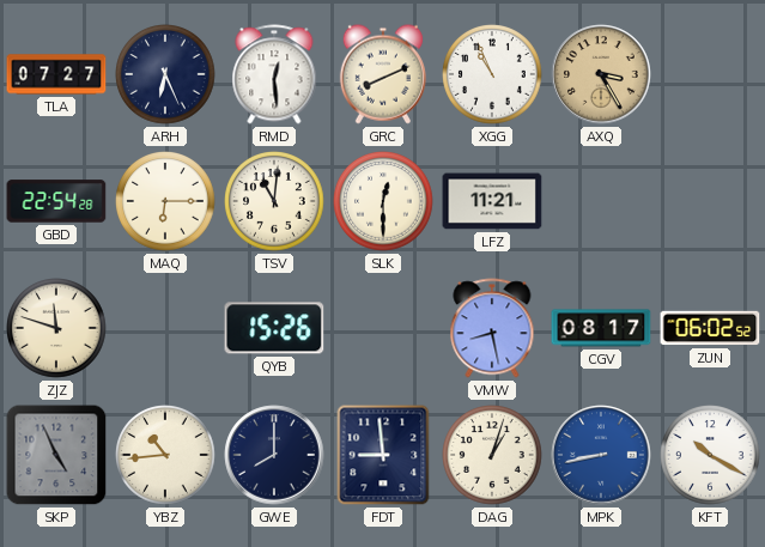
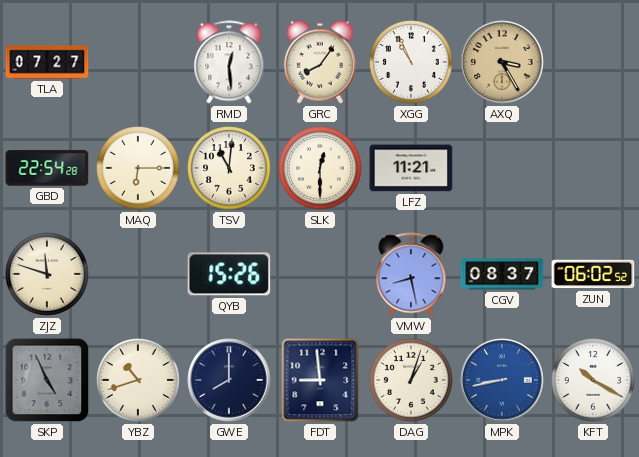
ARH: 6:26 -> none (166, 75)
GRC: 8:11 -> 8:06 (320, 62)
CGV: 08:17 -> 08:37 (502, 274)
YBZ: 10:44 -> 10:42 (139, 381)
